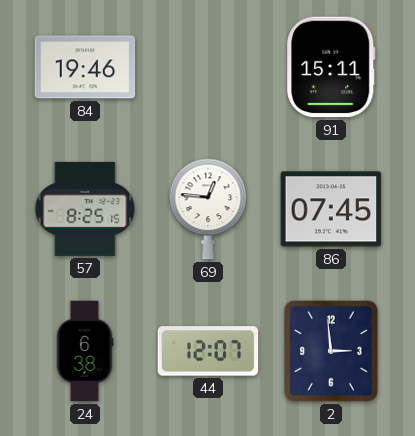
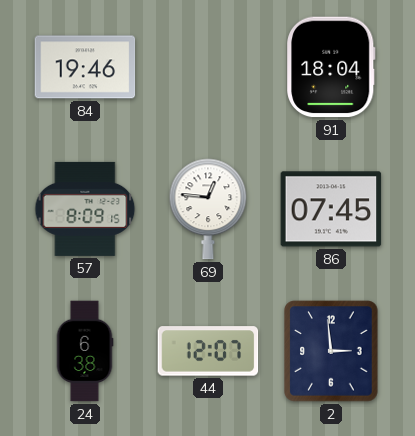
91: 15:11 -> 18:04 (331, 67)
57: 8:25 -> 8:09 (85, 209)
